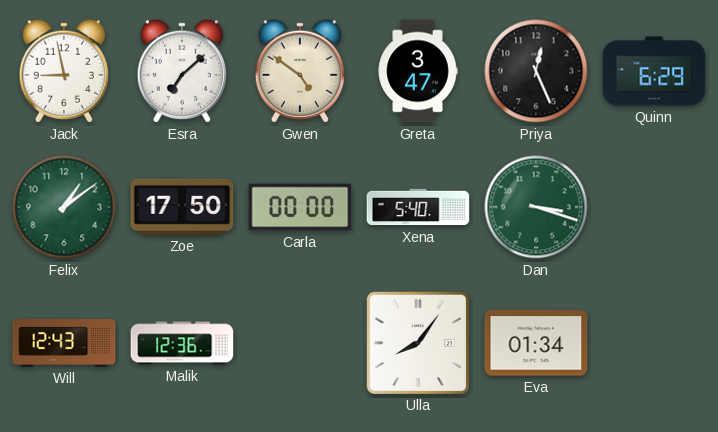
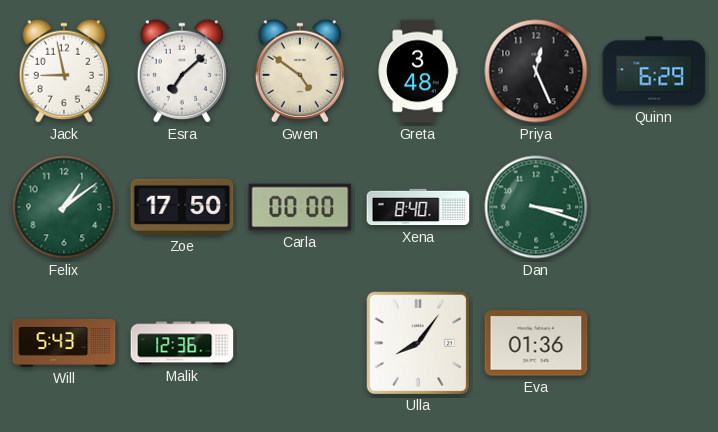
Greta: 3:47 -> 3:48 (418, 71)
Xena: 5:40 -> 8:40 (418, 207)
Will: 12:43 -> 5:43 (64, 343)
Eva: 01:34 -> 01:36 (536, 343)
